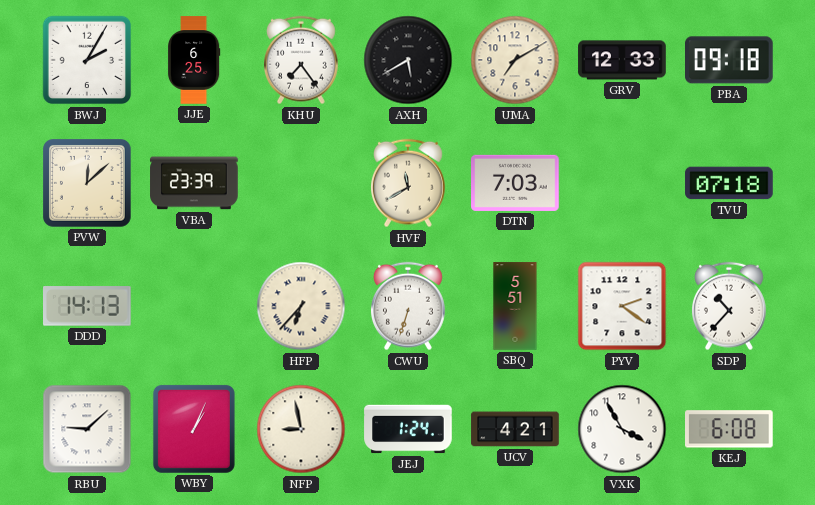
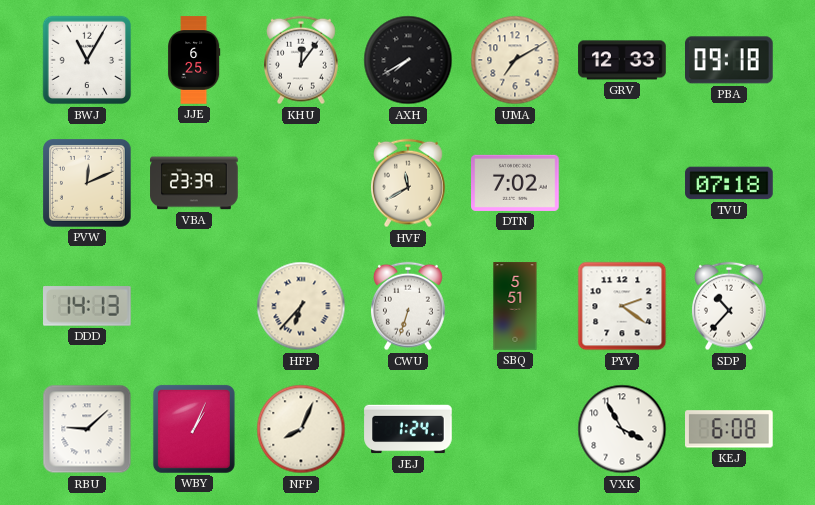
BWJ: 2:05 -> 11:05 (87, 60)
KHU: 7:24 -> 12:06 (302, 60)
AXH: 5:40 -> 7:40 (408, 60)
PVW: 12:08 -> 12:11 (88, 184)
DTN: 7:03 -> 7:02 (515, 183)
NFP: 8:58 -> 8:04 (301, 429)
UCV: 4:21 -> none (515, 429)
